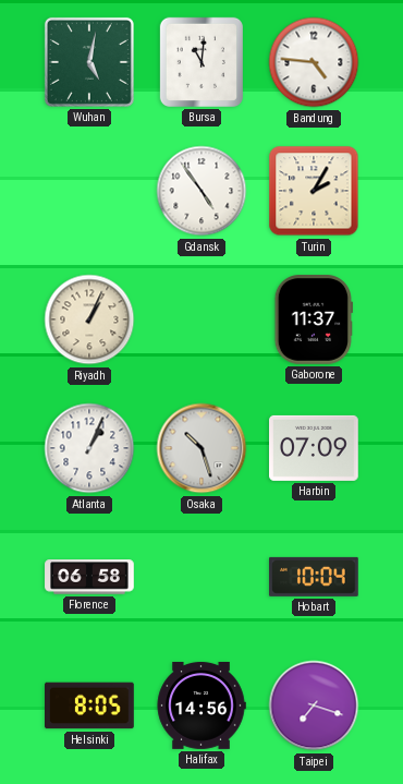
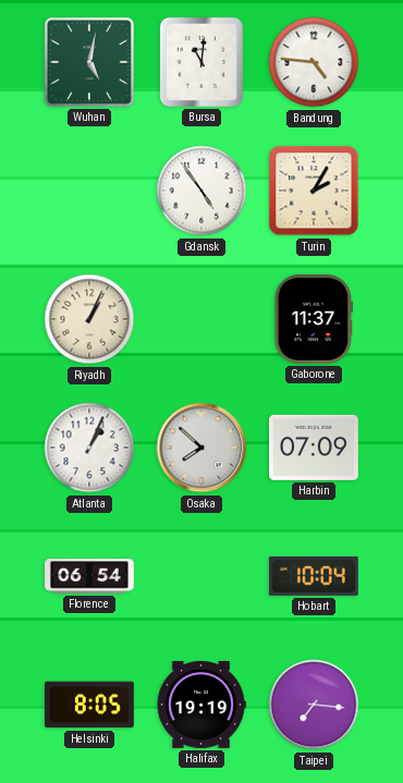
Osaka: 10:27 -> 7:52 (201, 448)
Florence: 06:58 -> 06:54 (89, 576)
Halifax: 14:56 -> 19:19 (201, 705)
Taipei: 7:18 -> 7:16 (314, 705)
